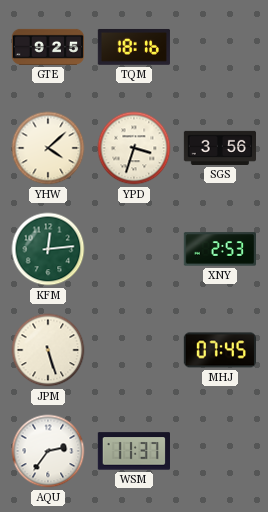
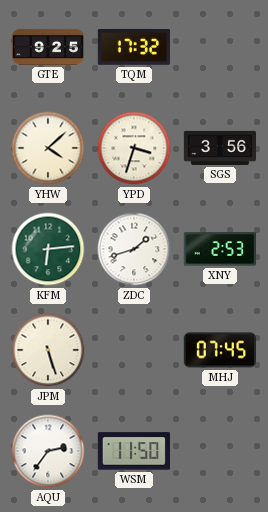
TQM: 18:16 -> 17:32 (134, 47)
KFM: 12:14 -> 6:14 (48, 249)
ZDC: none -> 1:42 (134, 249)
WSM: 11:37 -> 11:50 (133, 451)
